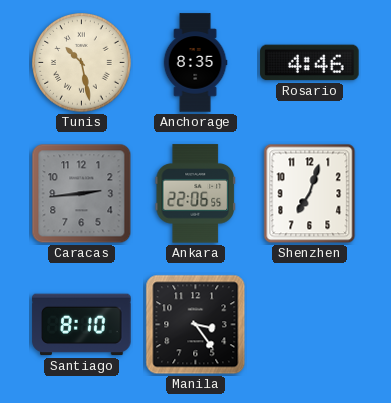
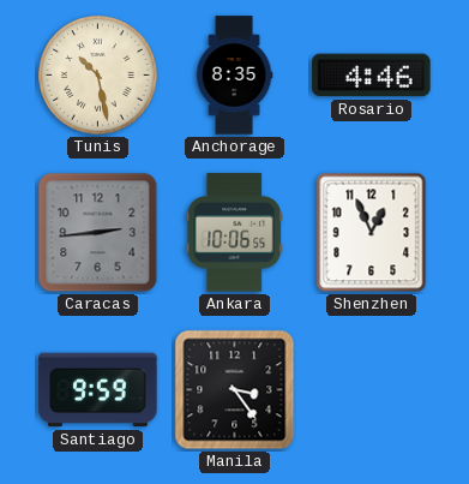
Ankara: 22:06 -> 10:06 (234, 233)
Shenzhen: 7:03 -> 12:56 (372, 233)
Santiago: 8:10 -> 9:59 (98, 390)
